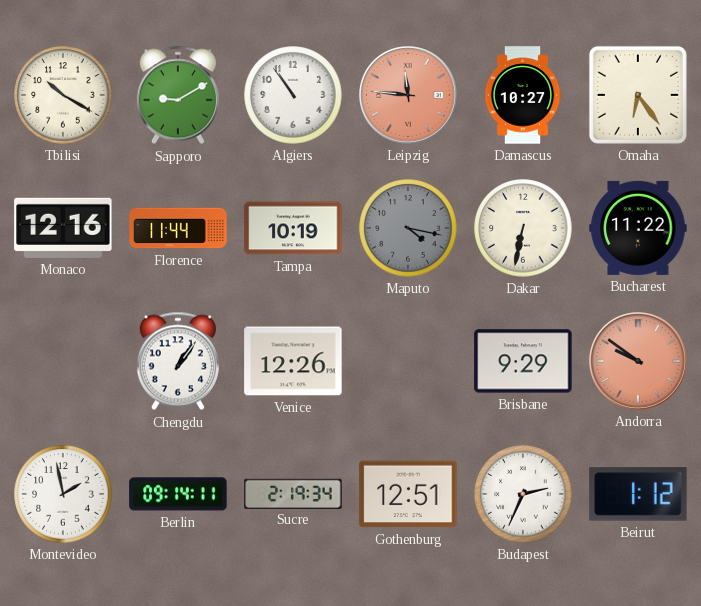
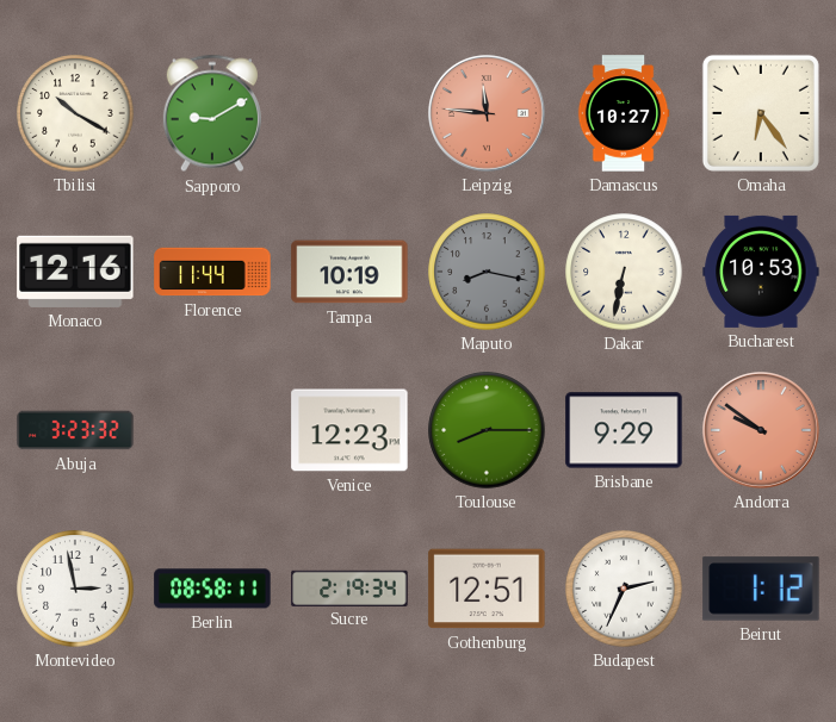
Algiers: 10:54 -> none (293, 95)
Maputo: 4:17 -> 8:17 (487, 272)
Bucharest: 11:22 -> 10:53 (761, 272)
Abuja: none -> 3:23 (75, 430)
Chengdu: 1:06 -> none (178, 361)
Venice: 12:26 -> 12:23 (349, 430)
Toulouse: none -> 8:15 (487, 430)
Montevideo: 1:58 -> 2:58 (75, 589)
Berlin: 09:14 -> 08:58 (212, 589)
